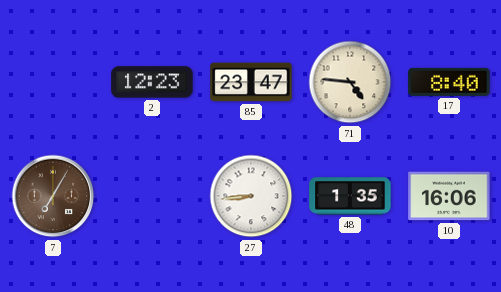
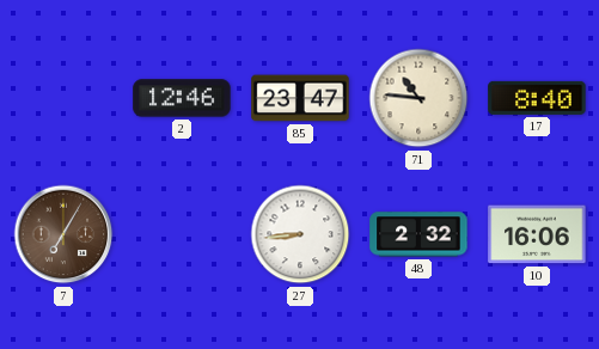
2: 12:23 -> 12:46 (182, 98)
71: 4:46 -> 10:46 (418, 98)
48: 1:35 -> 2:32 (418, 234)
